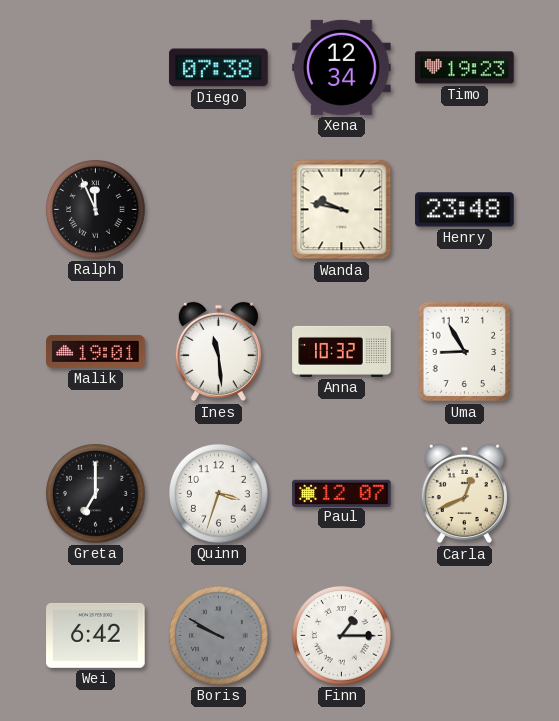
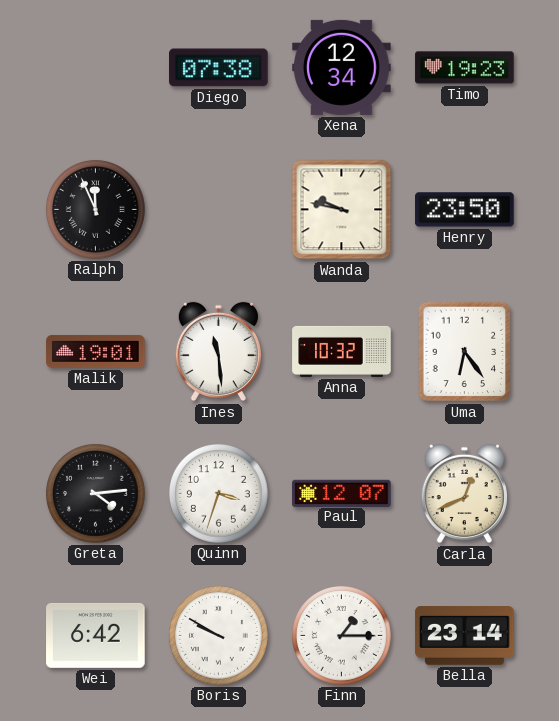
Henry: 23:48 -> 23:50 (465, 210)
Uma: 8:55 -> 6:24 (465, 352)
Greta: 7:00 -> 4:14 (95, 493)
Boris dial: grey -> white (218, 635)
Bella: none -> 23:14 (465, 636)
